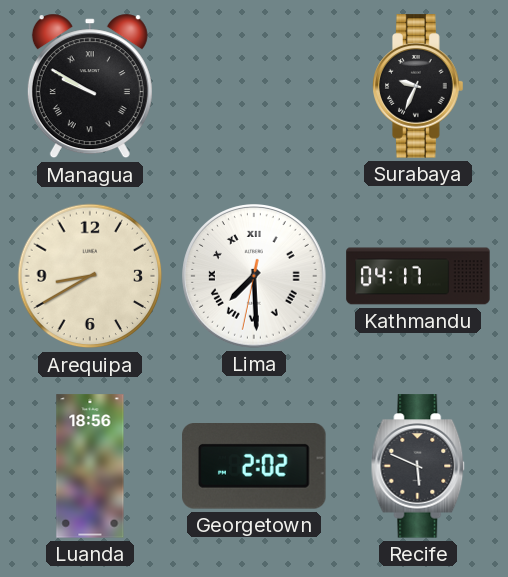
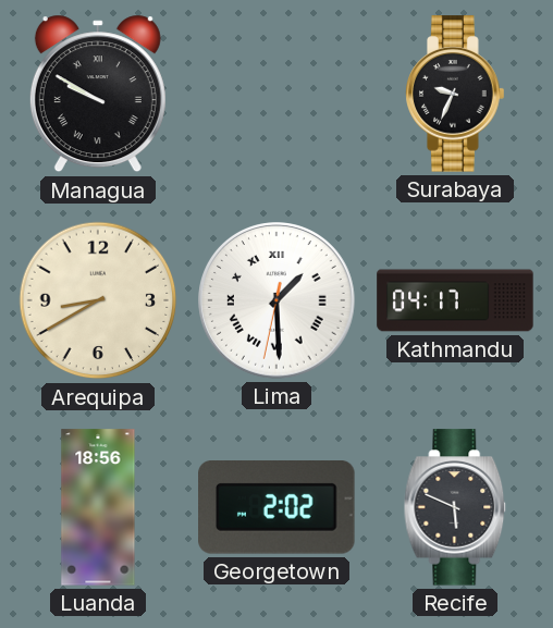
Lima: 7:29 -> 1:29 (278, 301)
